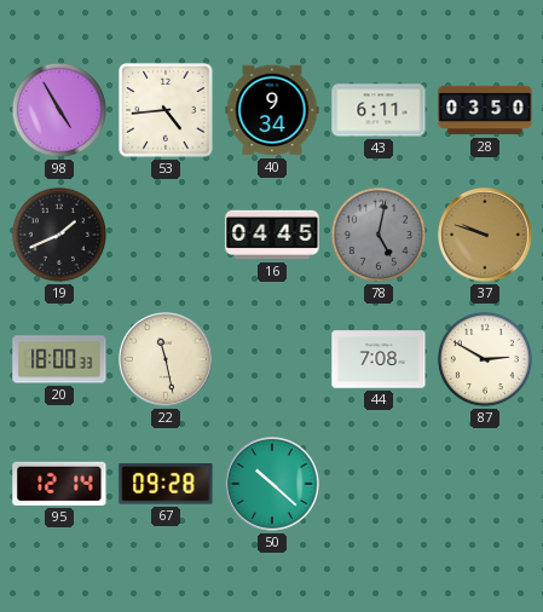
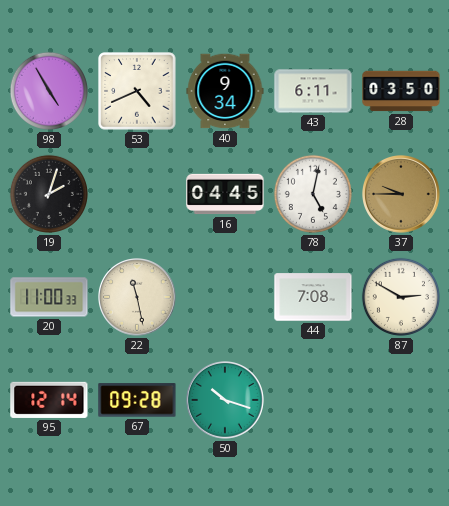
53: 4:44 -> 4:41 (137, 91)
19: 1:41 -> 2:03 (49, 194)
78 dial: grey -> white (313, 194)
37: 9:48 -> 9:45 (402, 195)
20: 18:00 -> 11:00 (49, 297)
50: 10:22 -> 10:18 (226, 401)
